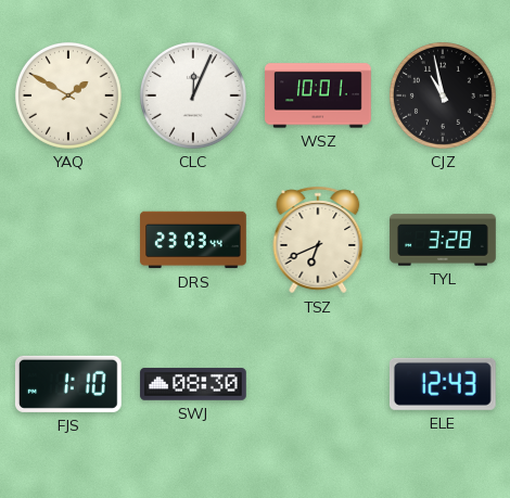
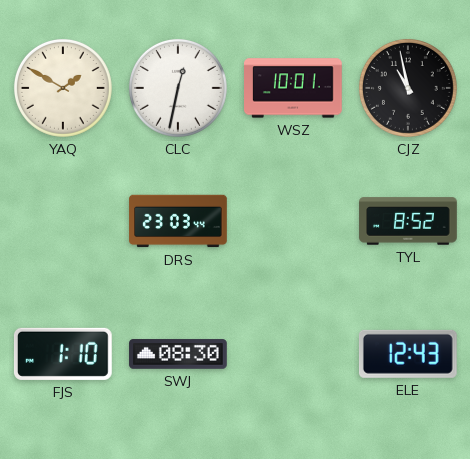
CLC: 12:04 -> 12:32 (178, 88)
TSZ: 6:41 -> none (318, 240)
TYL: 3:28 -> 8:52 (408, 221)
